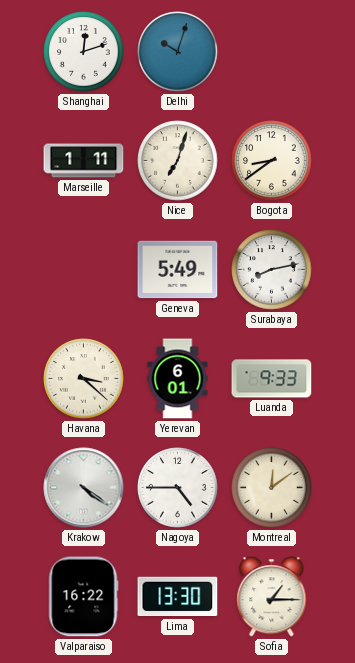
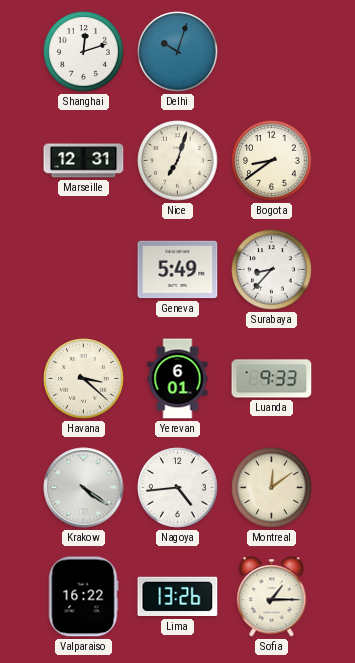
Marseille: 1:11 -> 12:31 (84, 161)
Surabaya: 8:13 -> 8:37 (272, 270)
Nagoya: 4:45 -> 4:44 (178, 488)
Lima: 13:30 -> 13:26 (178, 597)
